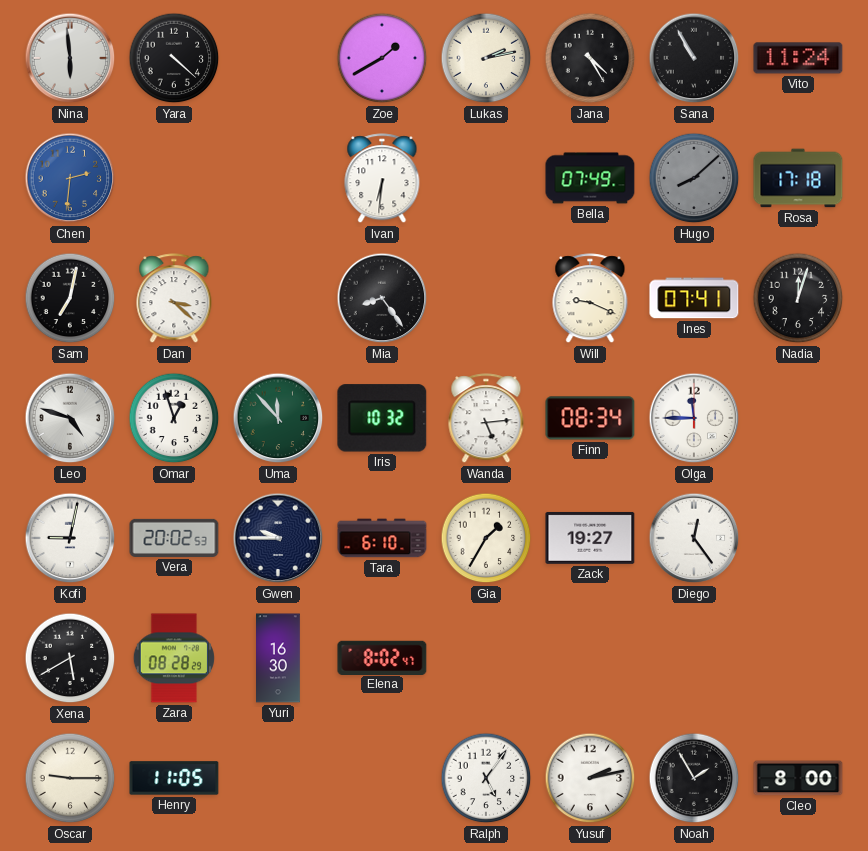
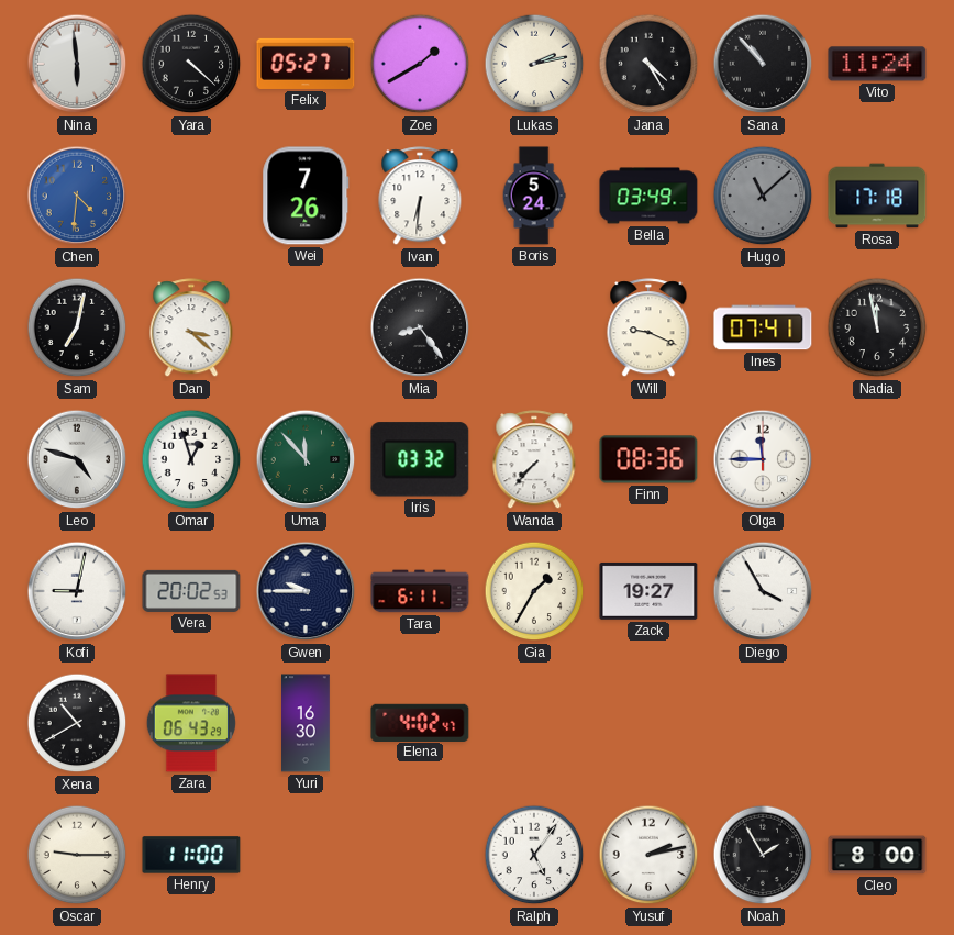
Felix: none -> 05:27 (306, 64)
Sana: 10:55 -> 10:53 (763, 64)
Chen: 2:31 -> 4:31 (77, 196)
Wei: none -> 7:26 (306, 196)
Boris: none -> 5:24 (534, 196)
Bella: 07:49 -> 03:49 (648, 196)
Hugo: 8:08 -> 11:08 (763, 196)
Nadia: 12:03 -> 11:58 (877, 327)
Iris: 10:32 -> 03:32 (420, 459)
Wanda: 5:14 -> 7:37 (534, 460)
Finn: 08:34 -> 08:36 (648, 459)
Tara: 6:10 -> 6:11 (420, 591)
Diego: 12:24 -> 3:55 (763, 591)
Xena: 5:40 -> 10:40 (77, 723)
Zara: 08:28 -> 06:43 (191, 723)
Elena: 8:02 -> 4:02 (420, 722)
Henry: 11:05 -> 11:00 (191, 855)
